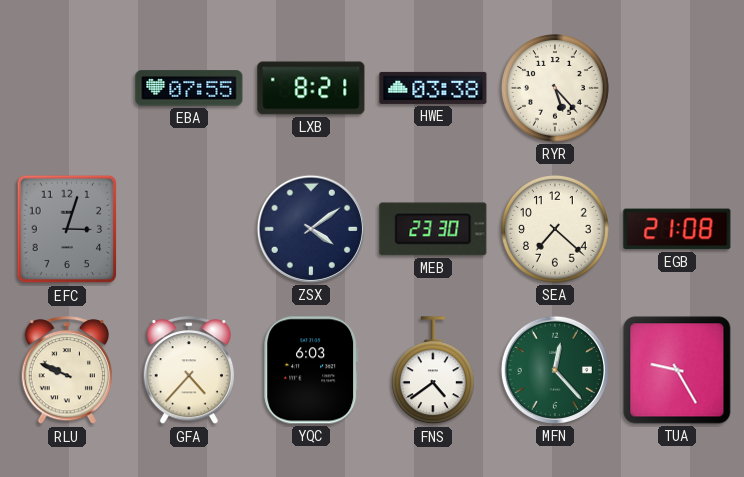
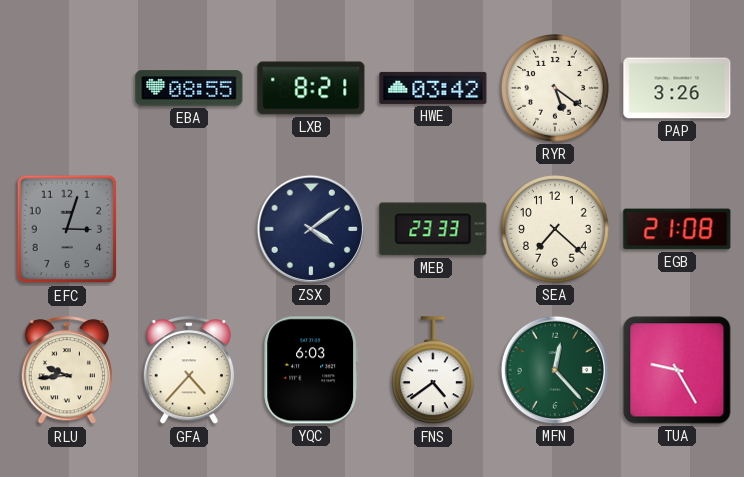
EBA: 07:55 -> 08:55 (189, 88)
HWE: 03:38 -> 03:42 (433, 88)
RYR: 5:23 -> 5:21 (556, 89)
PAP: none -> 3:26 (677, 88)
MEB: 23:30 -> 23:33 (433, 229)
RLU: 9:49 -> 9:44 (66, 371)
